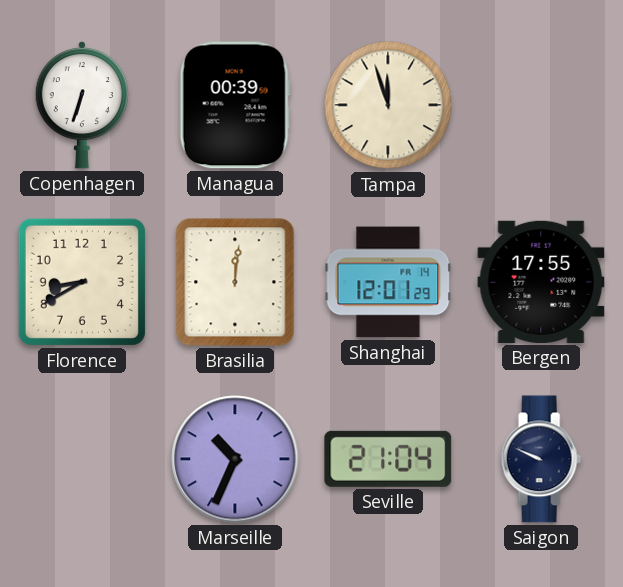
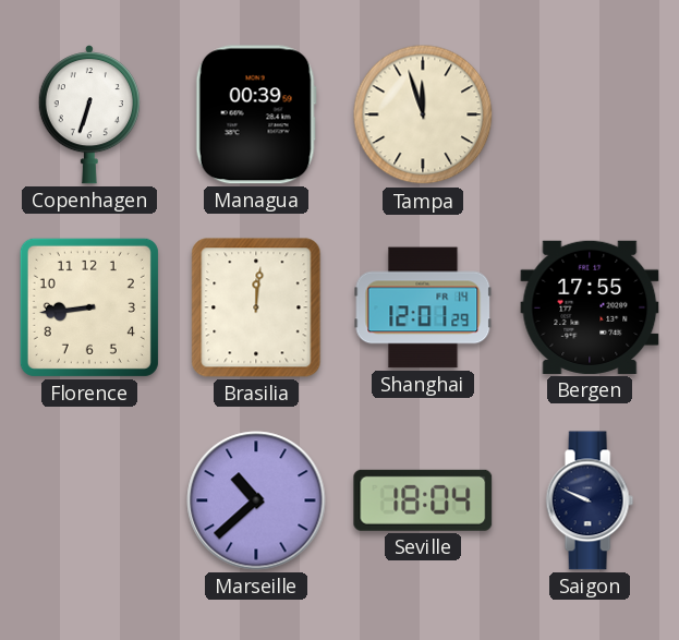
Florence: 8:40 -> 8:44 (89, 307)
Marseille: 10:34 -> 10:38 (256, 500)
Seville: 21:04 -> 18:04 (423, 500)
